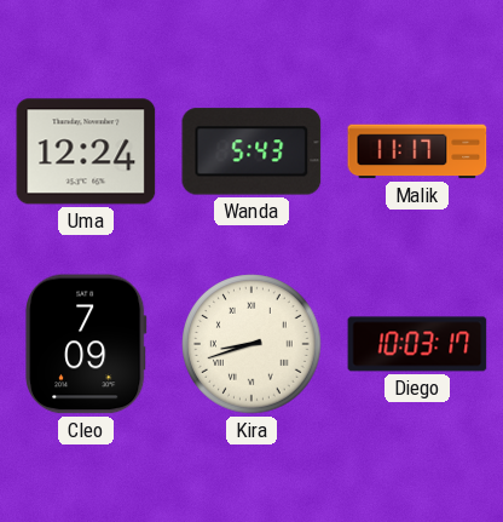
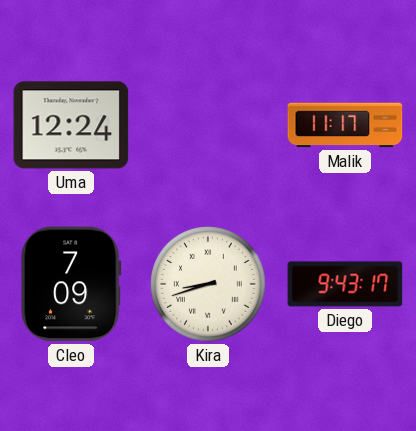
Wanda: 5:43 -> none (251, 151)
Diego: 10:03 -> 9:43 (345, 284)
